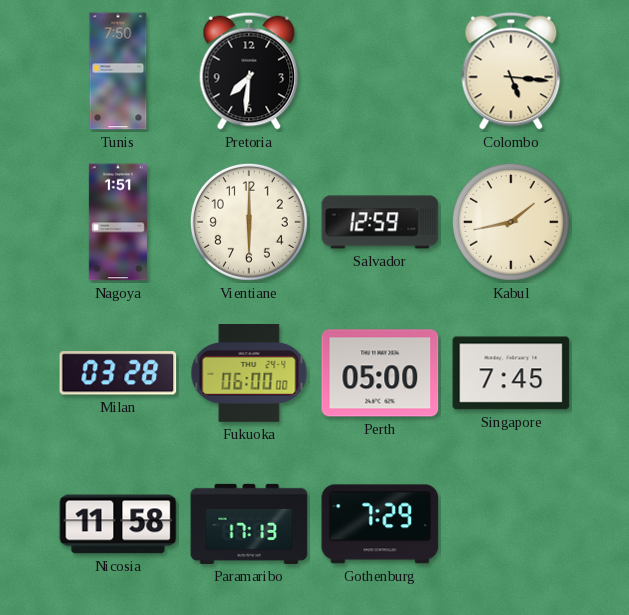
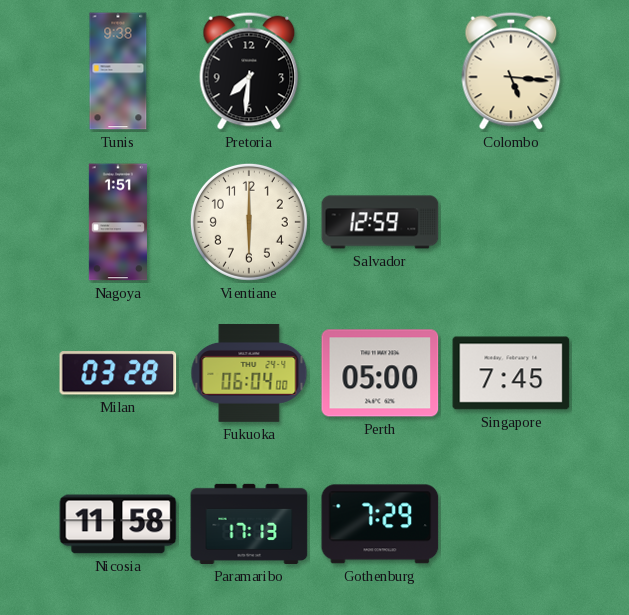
Tunis: 7:50 -> 9:38 (118, 71)
Kabul: 1:43 -> none (511, 222)
Fukuoka: 06:00 -> 06:04 (249, 373)
